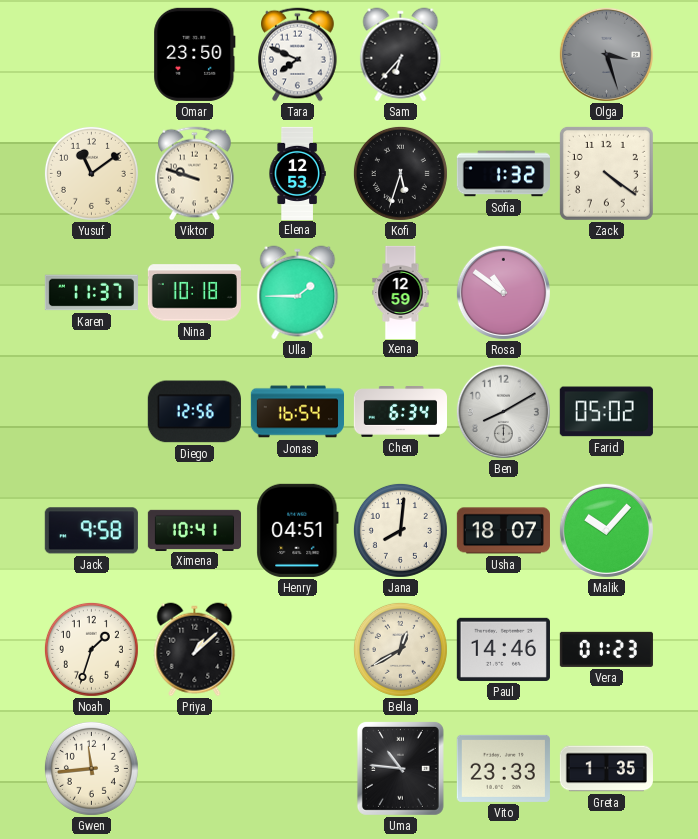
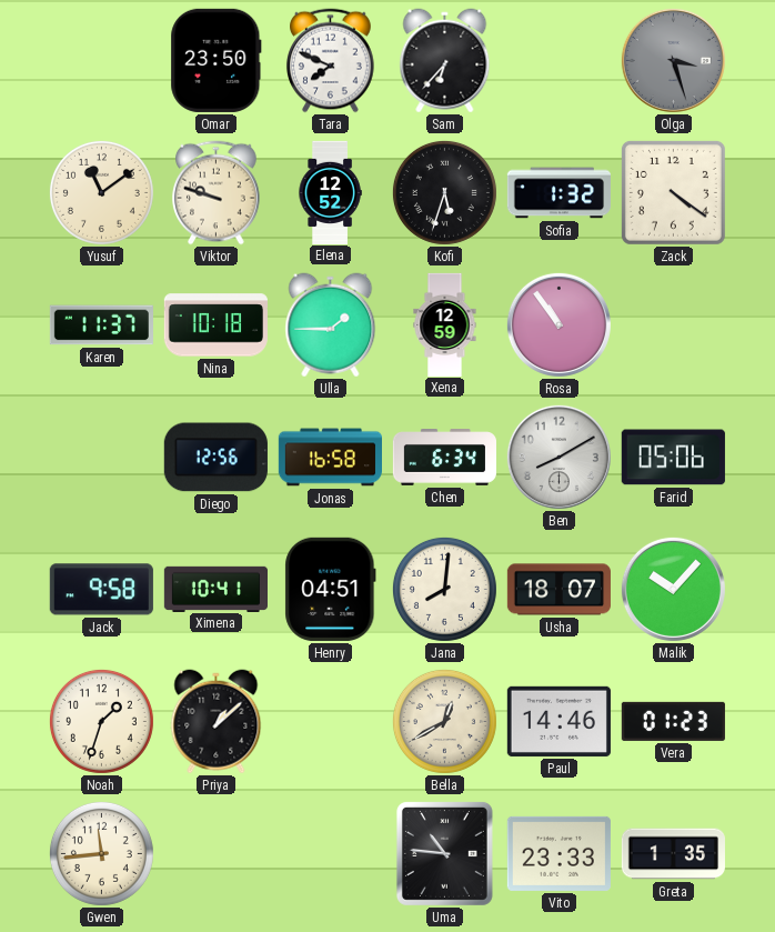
Elena: 12:53 -> 12:52 (330, 192)
Rosa: 10:51 -> 10:54 (558, 324)
Jonas: 16:54 -> 16:58 (330, 458)
Farid: 05:02 -> 05:06 (673, 458)
